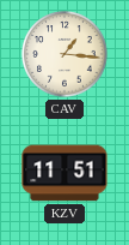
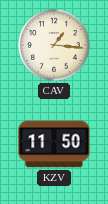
KZV: 11:51 -> 11:50 (54, 144)
